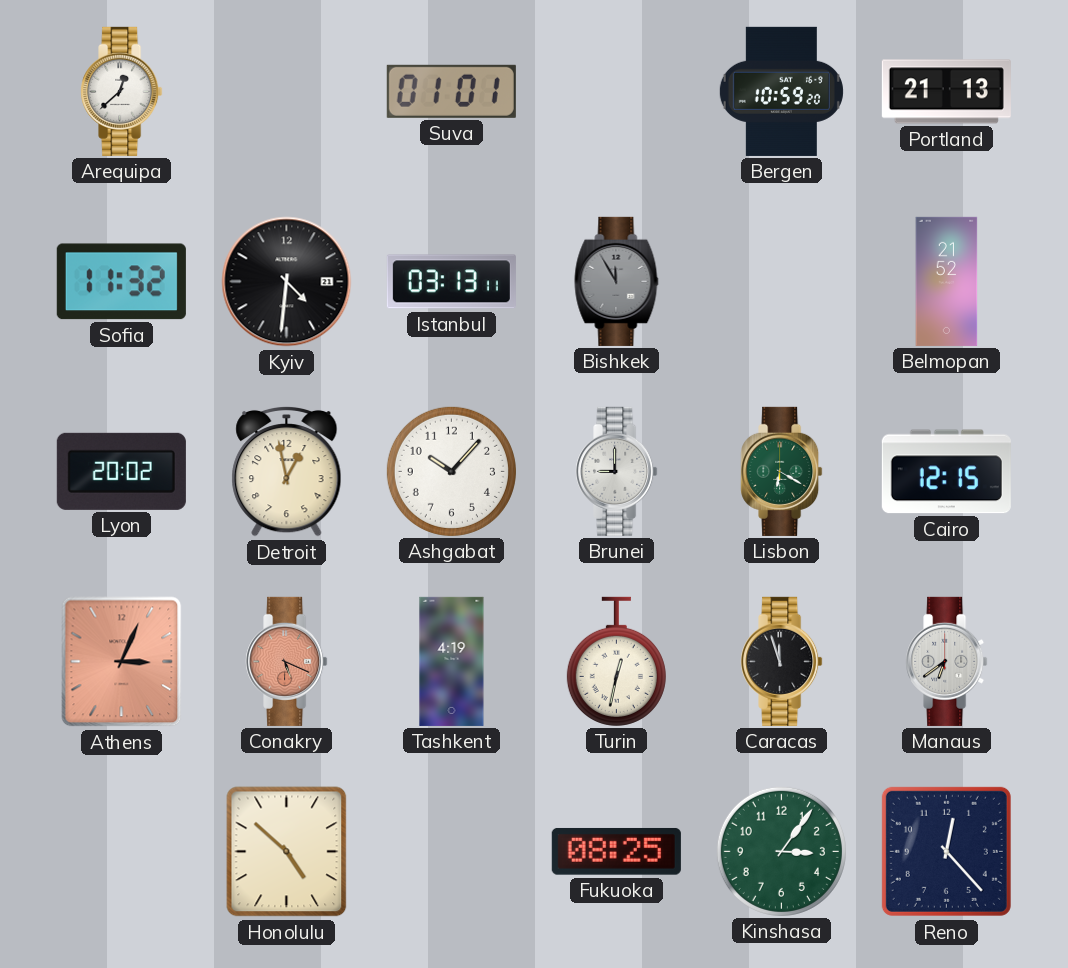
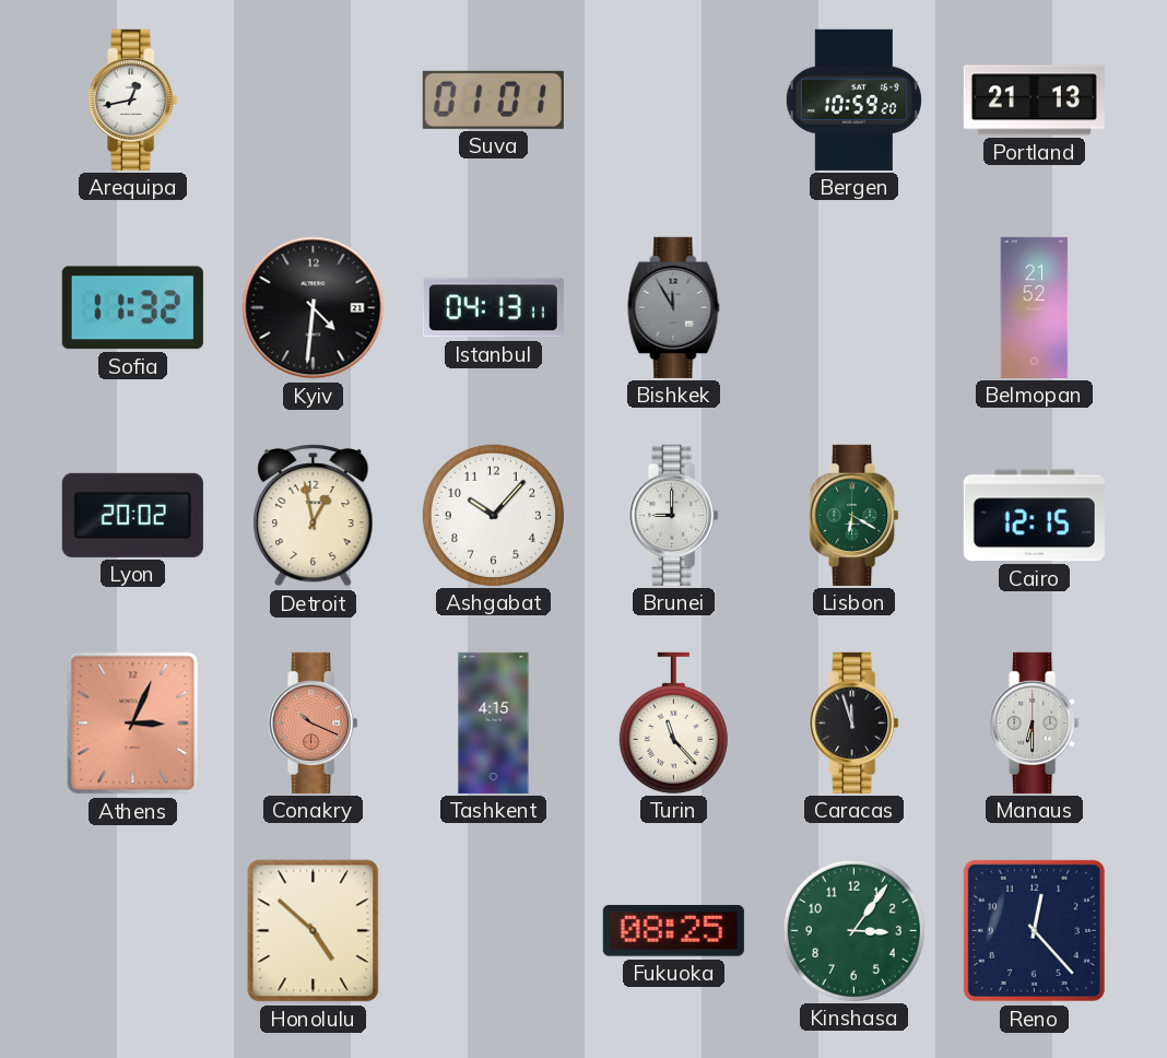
Arequipa: 12:38 -> 12:43 (133, 99)
Istanbul: 03:13 -> 04:13 (493, 308)
Conakry: 5:19 -> 10:19 (314, 722)
Tashkent: 4:19 -> 4:15 (494, 722)
Turin: 12:32 -> 11:23 (673, 722)
Manaus: 6:39 -> 6:30 (1035, 722)
